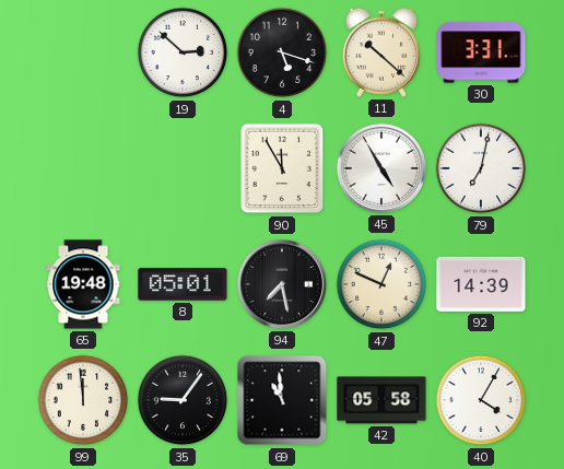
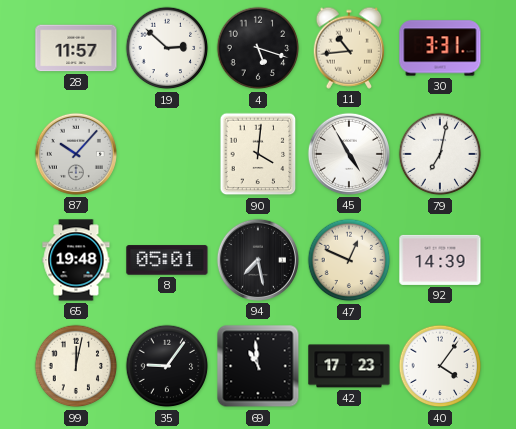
28: none -> 11:57 (76, 48)
11: 10:22 -> 10:44 (349, 48)
87: none -> 10:07 (76, 154)
90: 11:55 -> 4:01 (258, 154)
99: 11:59 -> 12:02 (76, 366)
42: 05:58 -> 17:23 (349, 366)
40: 4:05 -> 4:06 (440, 366)
